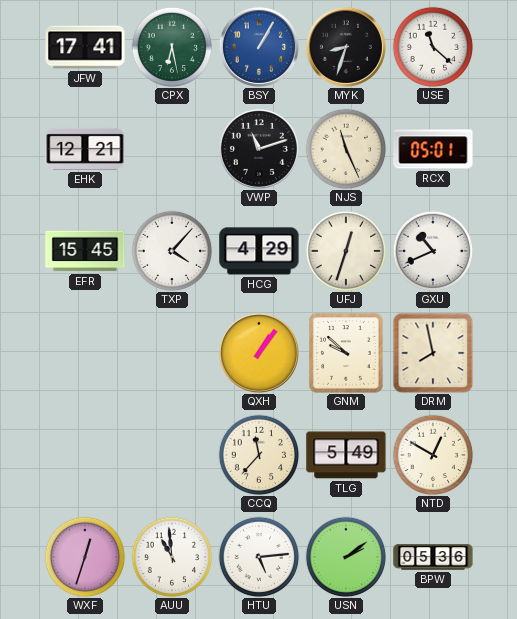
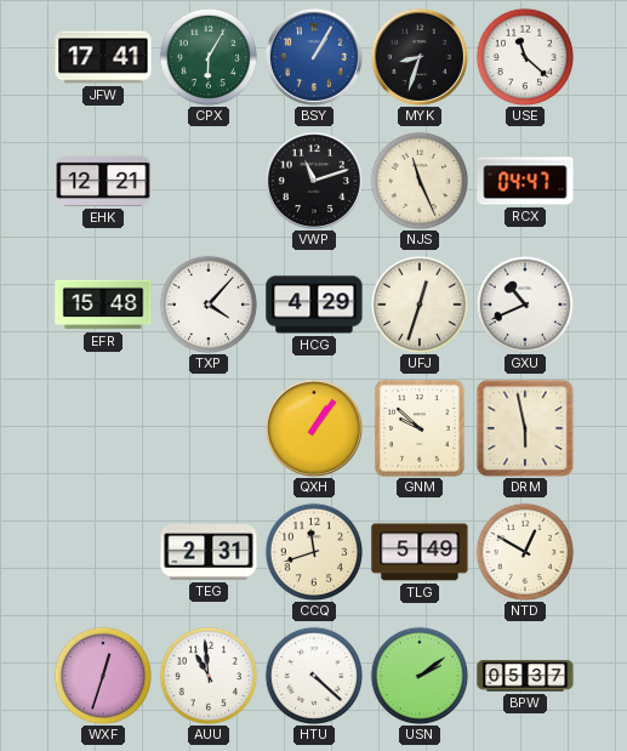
CPX: 6:28 -> 6:05 (209, 57)
RCX: 05:01 -> 04:47 (525, 181)
EFR: 15:45 -> 15:48 (103, 305)
DRM: 7:58 -> 5:58 (525, 428)
TEG: none -> 2:31 (209, 553)
CCQ: 11:37 -> 11:42 (314, 552)
HTU: 5:14 -> 4:22 (314, 676)
BPW: 05:36 -> 05:37 (525, 676)
